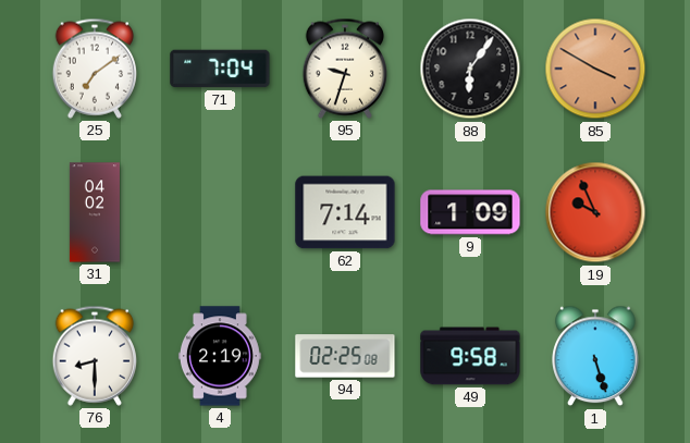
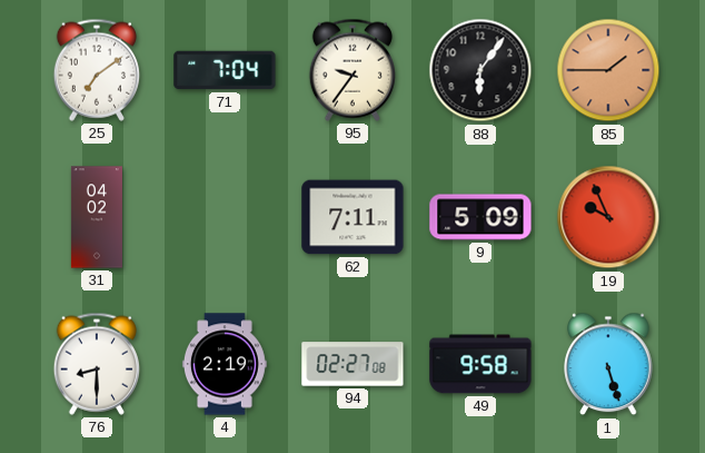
95: 9:33 -> 9:36 (351, 70)
85: 3:50 -> 1:45 (608, 70)
62: 7:14 -> 7:11 (352, 217)
9: 1:09 -> 5:09 (480, 217)
94: 02:25 -> 02:27 (352, 364)
